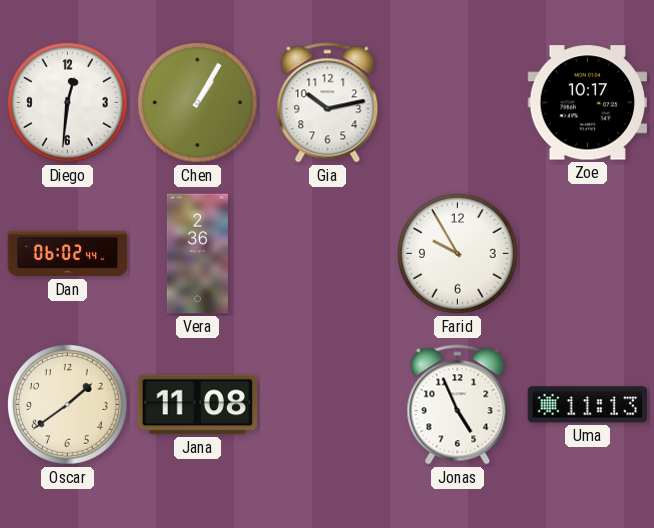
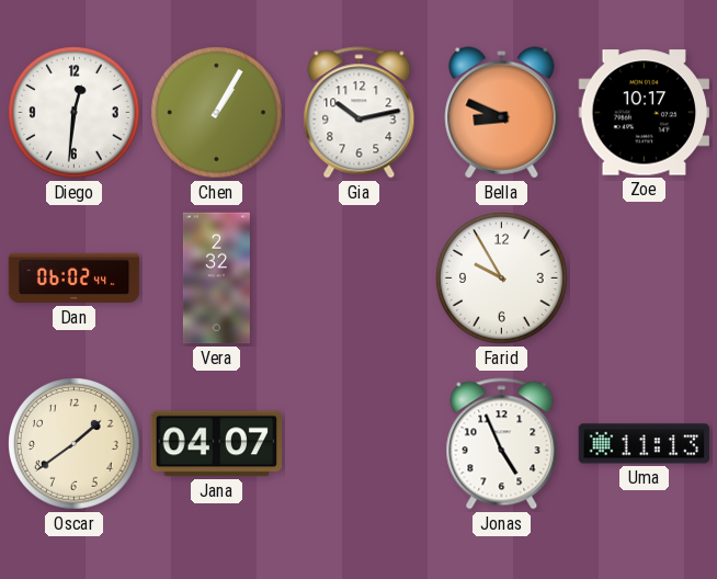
Bella: none -> 8:49 (502, 113)
Vera: 2:36 -> 2:32 (216, 279)
Jana: 11:08 -> 04:07 (217, 444)
